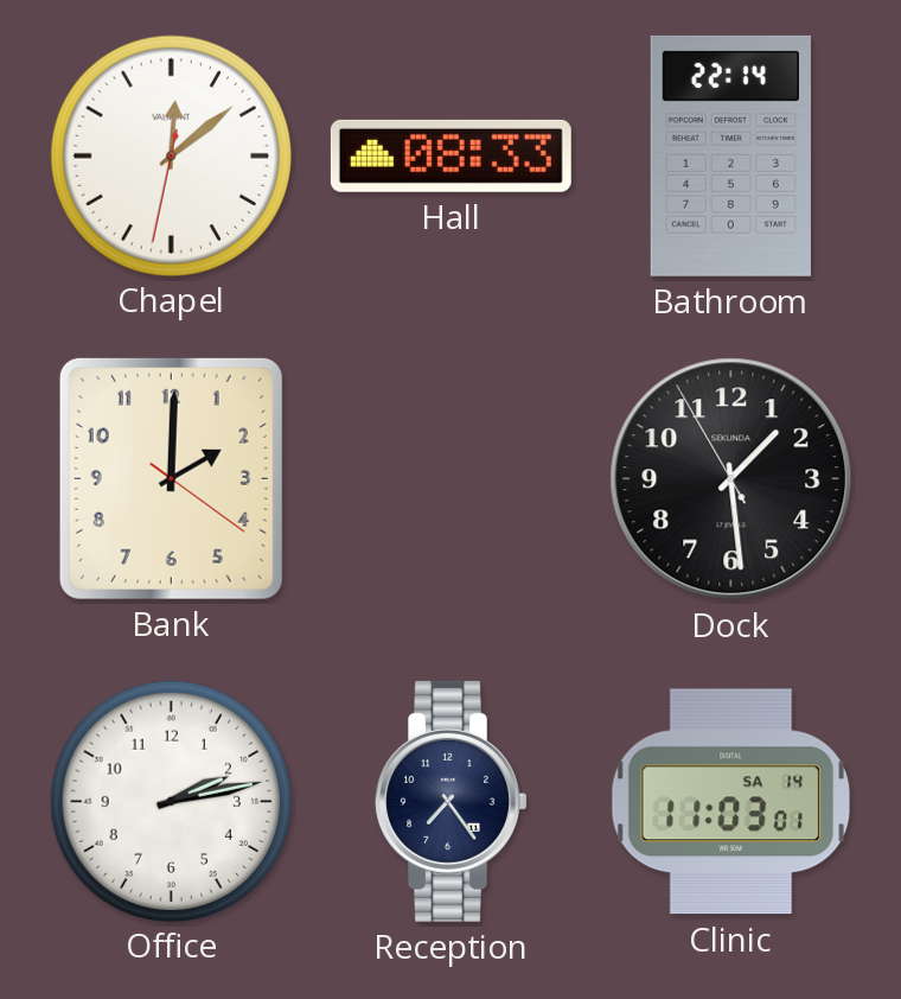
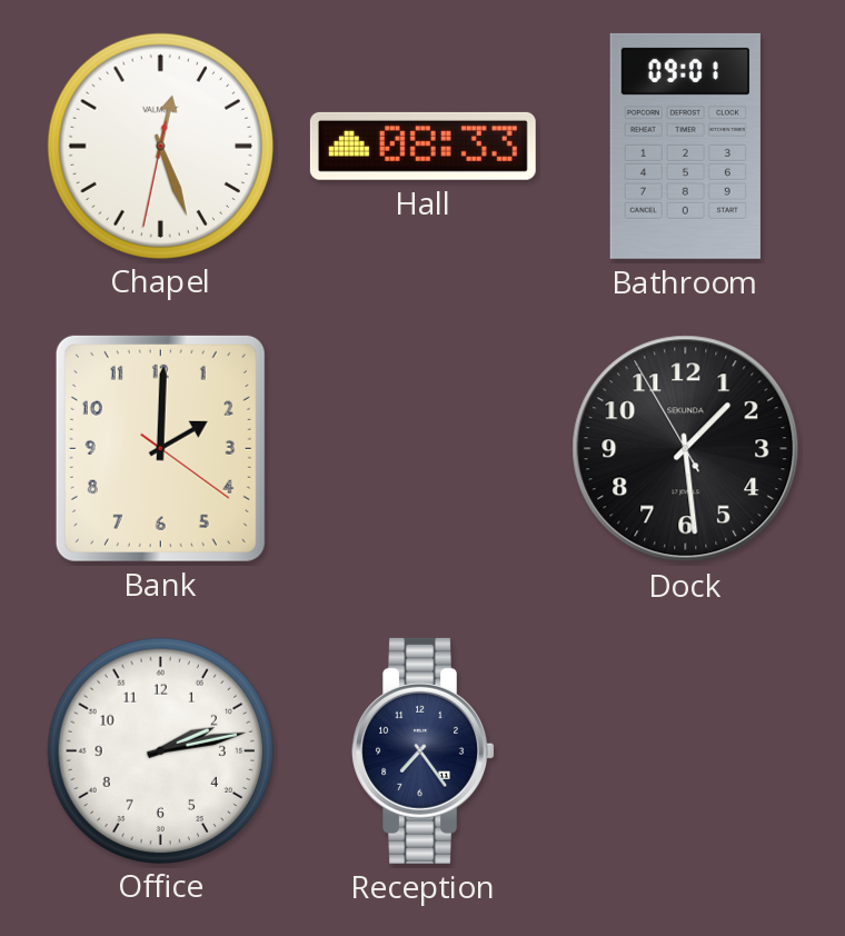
Chapel: 12:08 -> 12:26 (160, 146)
Bathroom: 22:14 -> 09:01 (685, 146)
Clinic: 11:03 -> none (731, 802)
